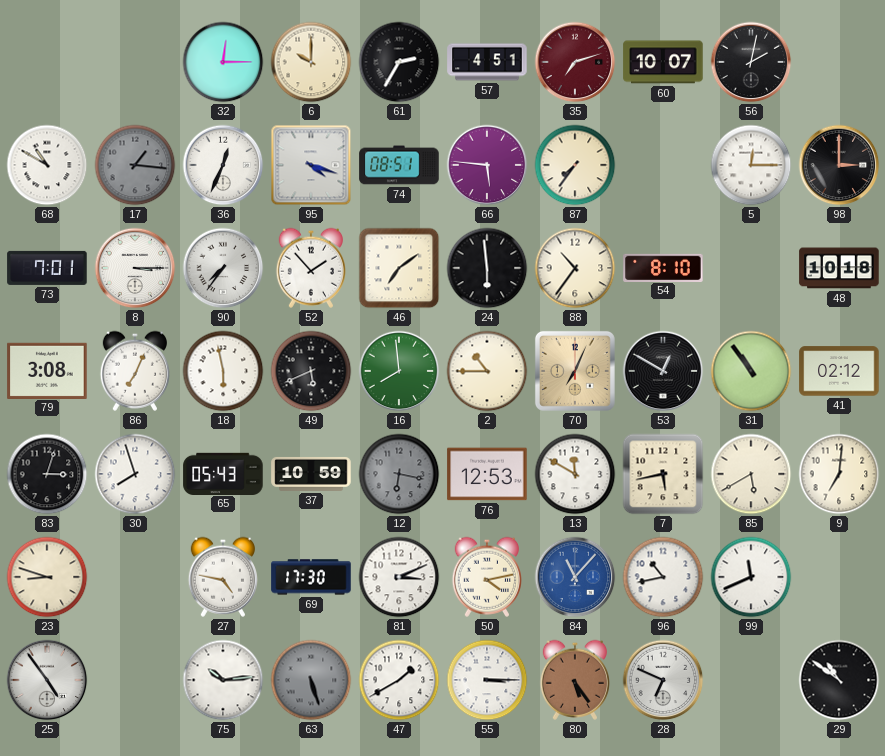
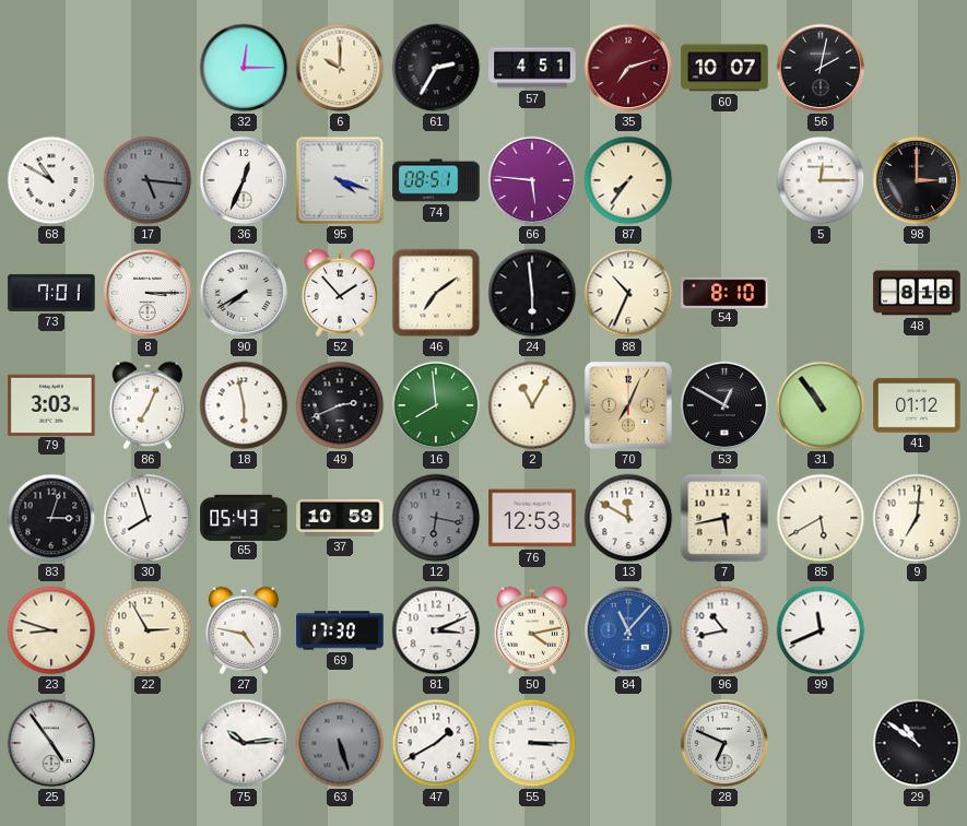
17: 1:16 -> 5:16 (148, 180)
90: 7:36 -> 7:40 (244, 293)
88: 10:36 -> 10:34 (628, 293)
48: 10:18 -> 8:18 (917, 293)
79: 3:08 -> 3:03 (51, 404)
49: 5:41 -> 2:41 (340, 405)
2: 10:45 -> 11:05 (532, 405)
41: 02:12 -> 01:12 (917, 405)
22: none -> 2:55 (148, 630)
80: 5:24 -> none (574, 680)
